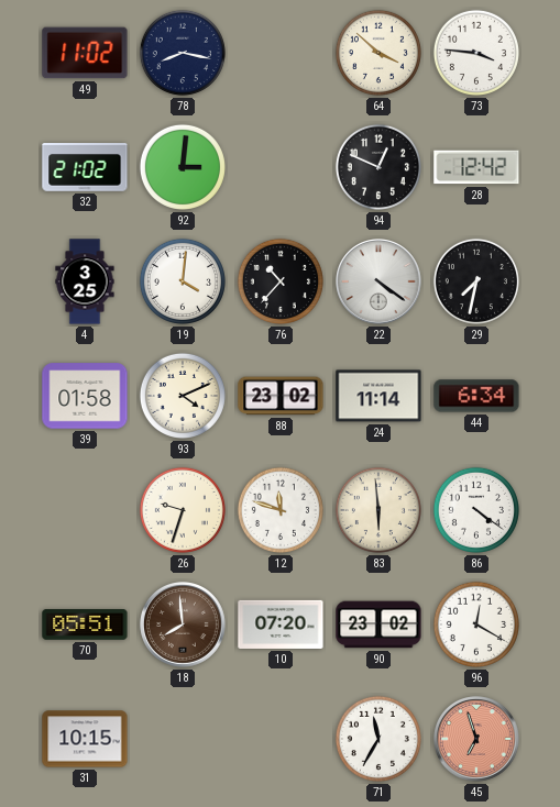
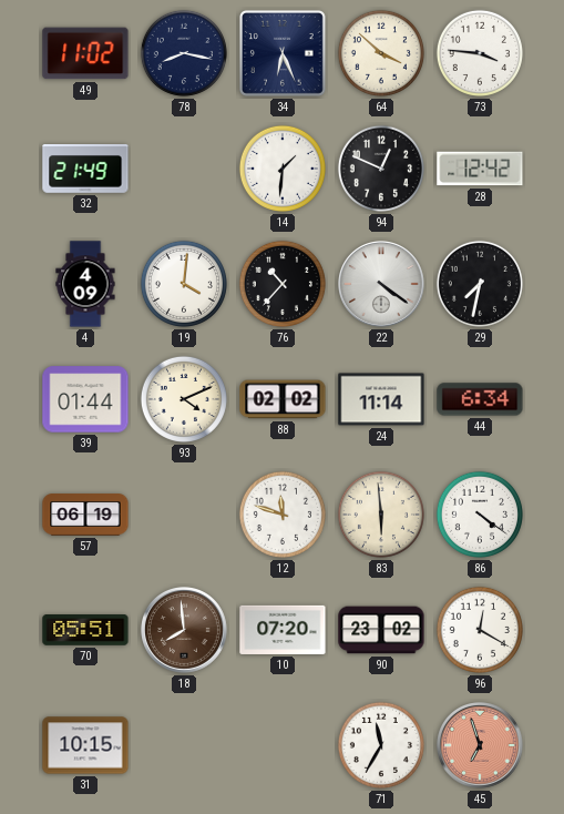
34: none -> 6:26 (283, 53)
32: 21:02 -> 21:49 (85, 169)
92: 3:01 -> none (183, 167)
14: none -> 1:31 (283, 169)
4: 3:25 -> 4:09 (85, 284)
39: 01:58 -> 01:44 (85, 399)
88: 23:02 -> 02:02 (283, 399)
57: none -> 06:19 (85, 515)
26: 9:33 -> none (183, 510)
